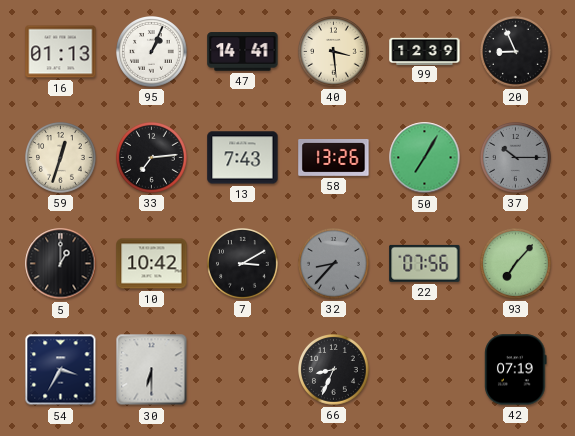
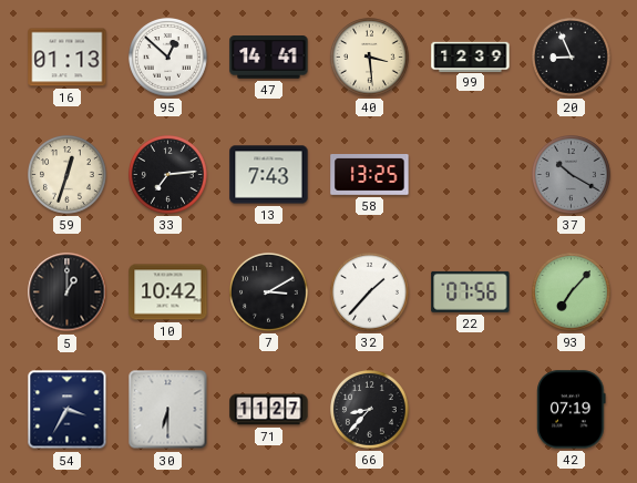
95: 1:04 -> 12:52 (168, 58)
58: 13:26 -> 13:25 (370, 175)
50: 7:05 -> none (425, 158)
37: 10:15 -> 10:20 (572, 175)
32: 8:37 -> 1:37 (370, 292)
32 dial: grey -> white (370, 292)
71: none -> 11:27 (269, 410)
66: 8:34 -> 8:37 (370, 410)
